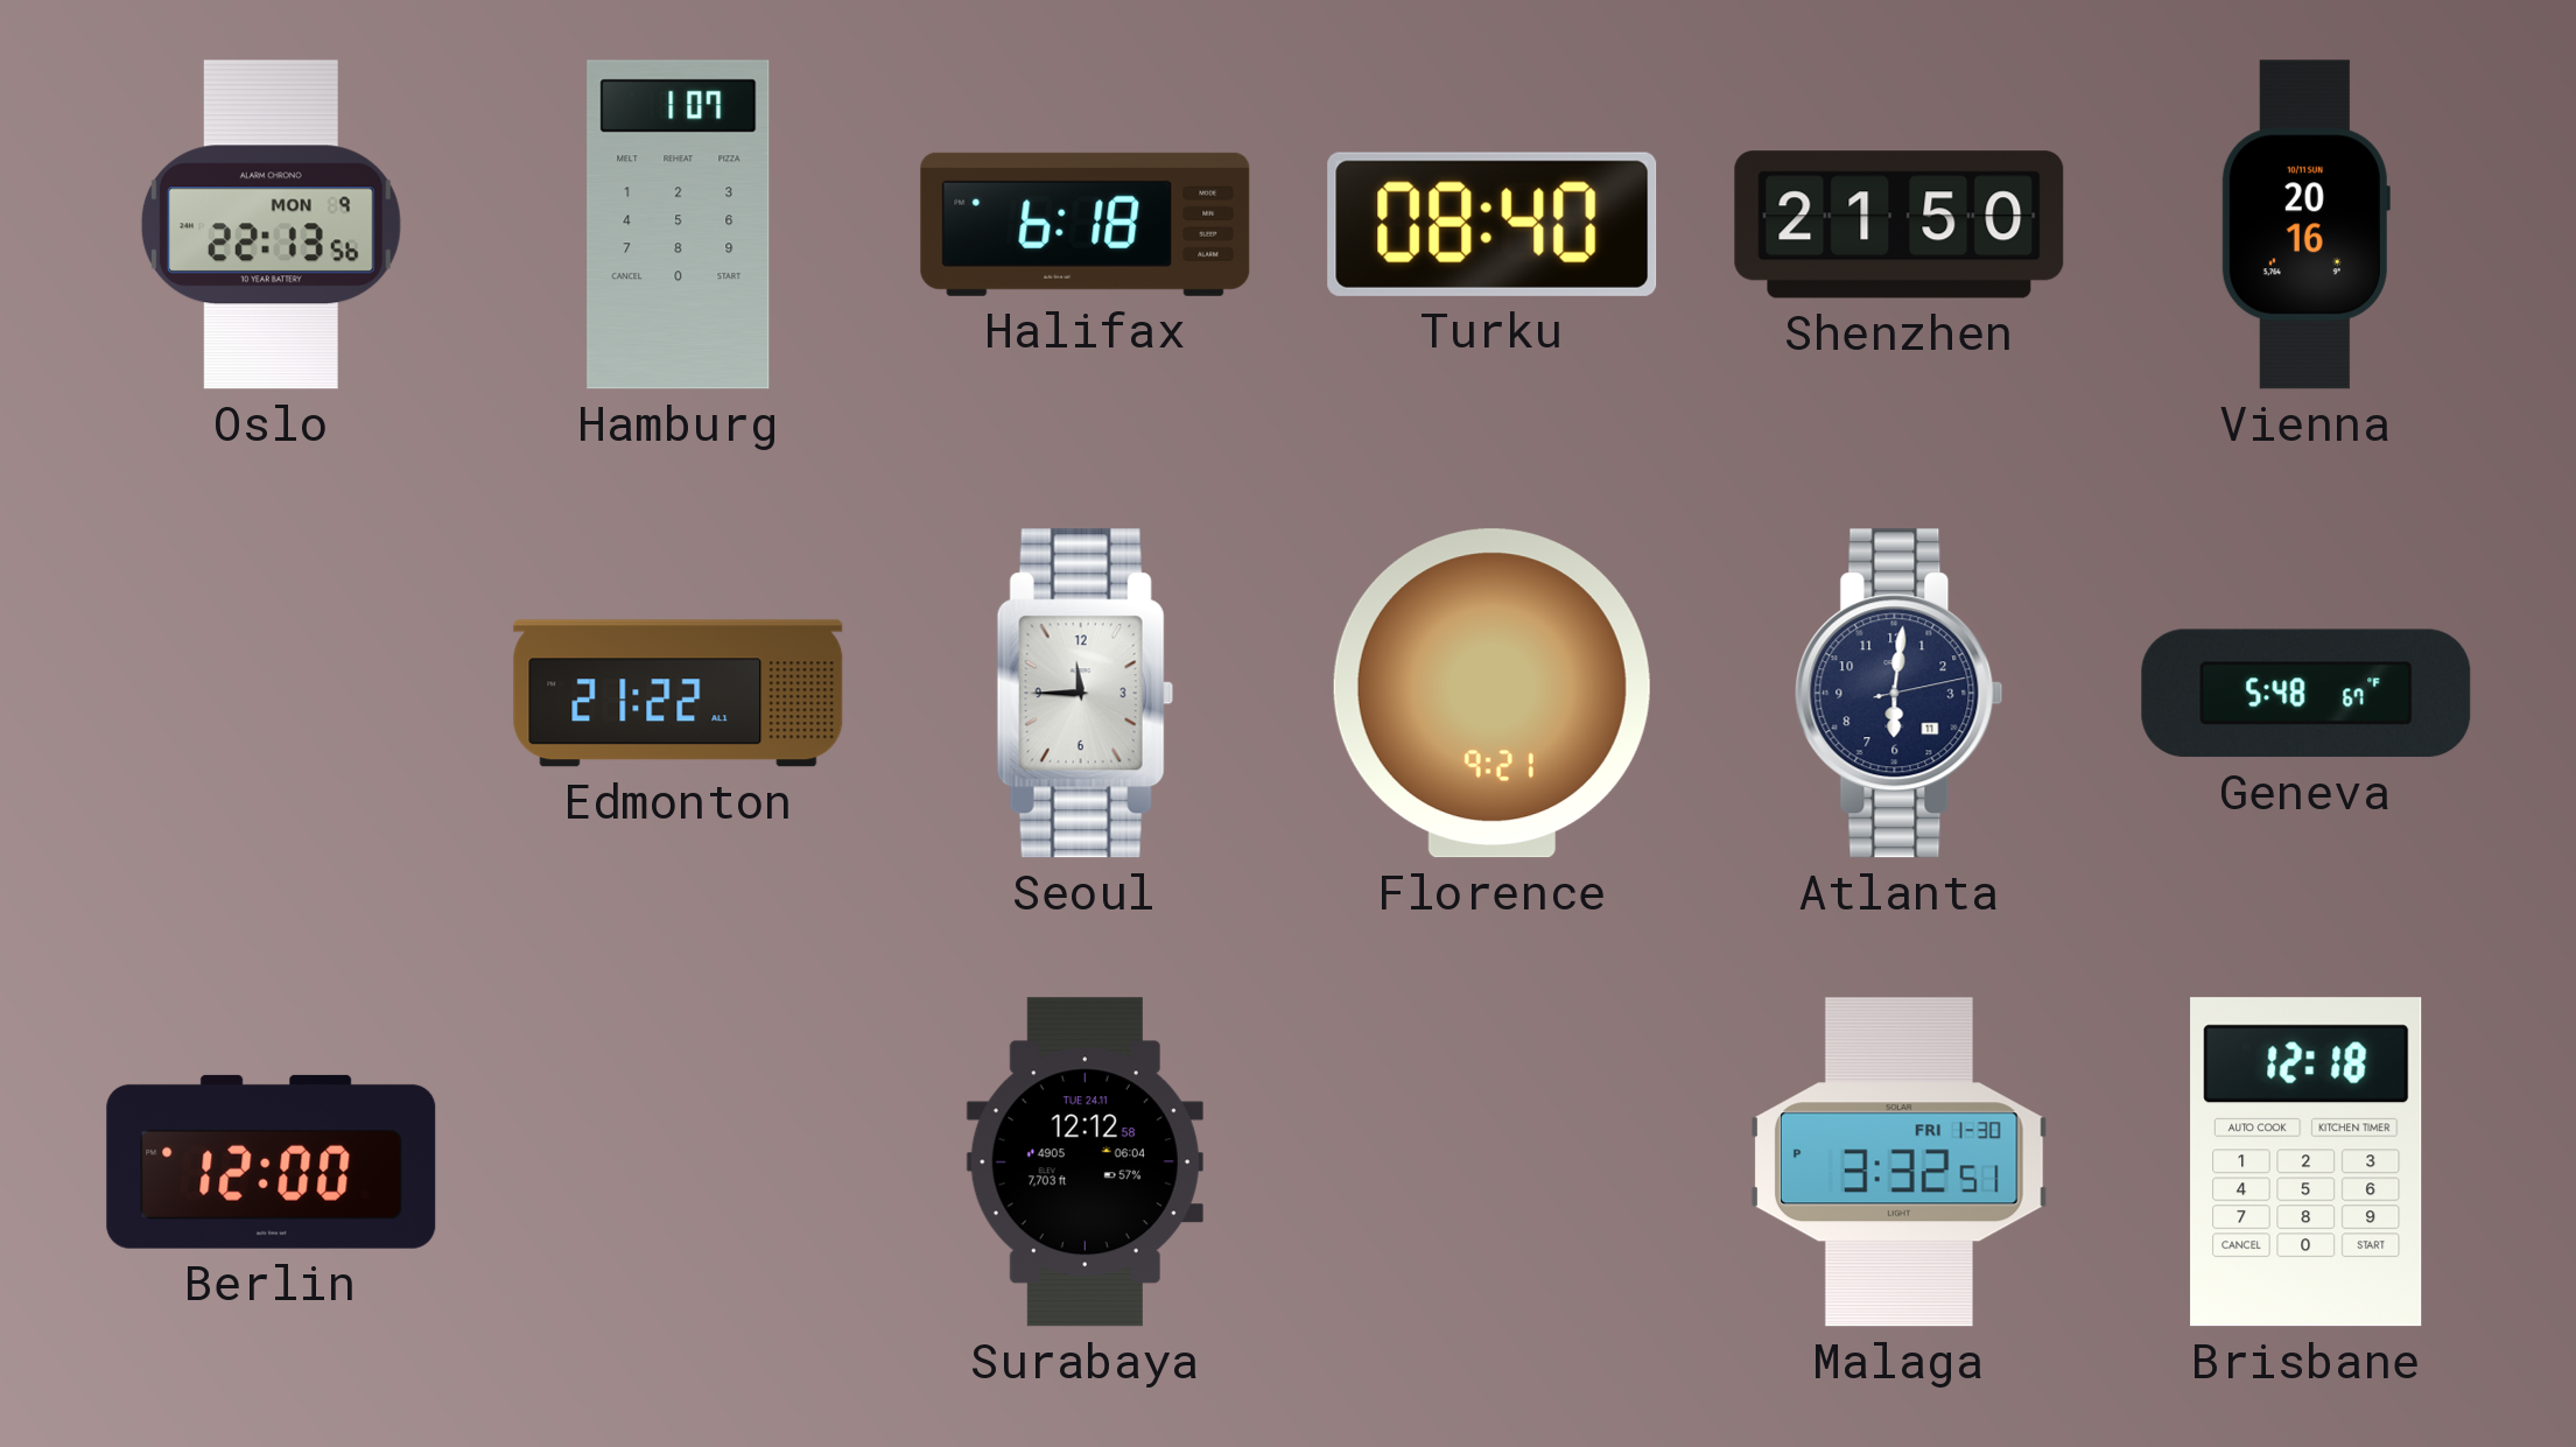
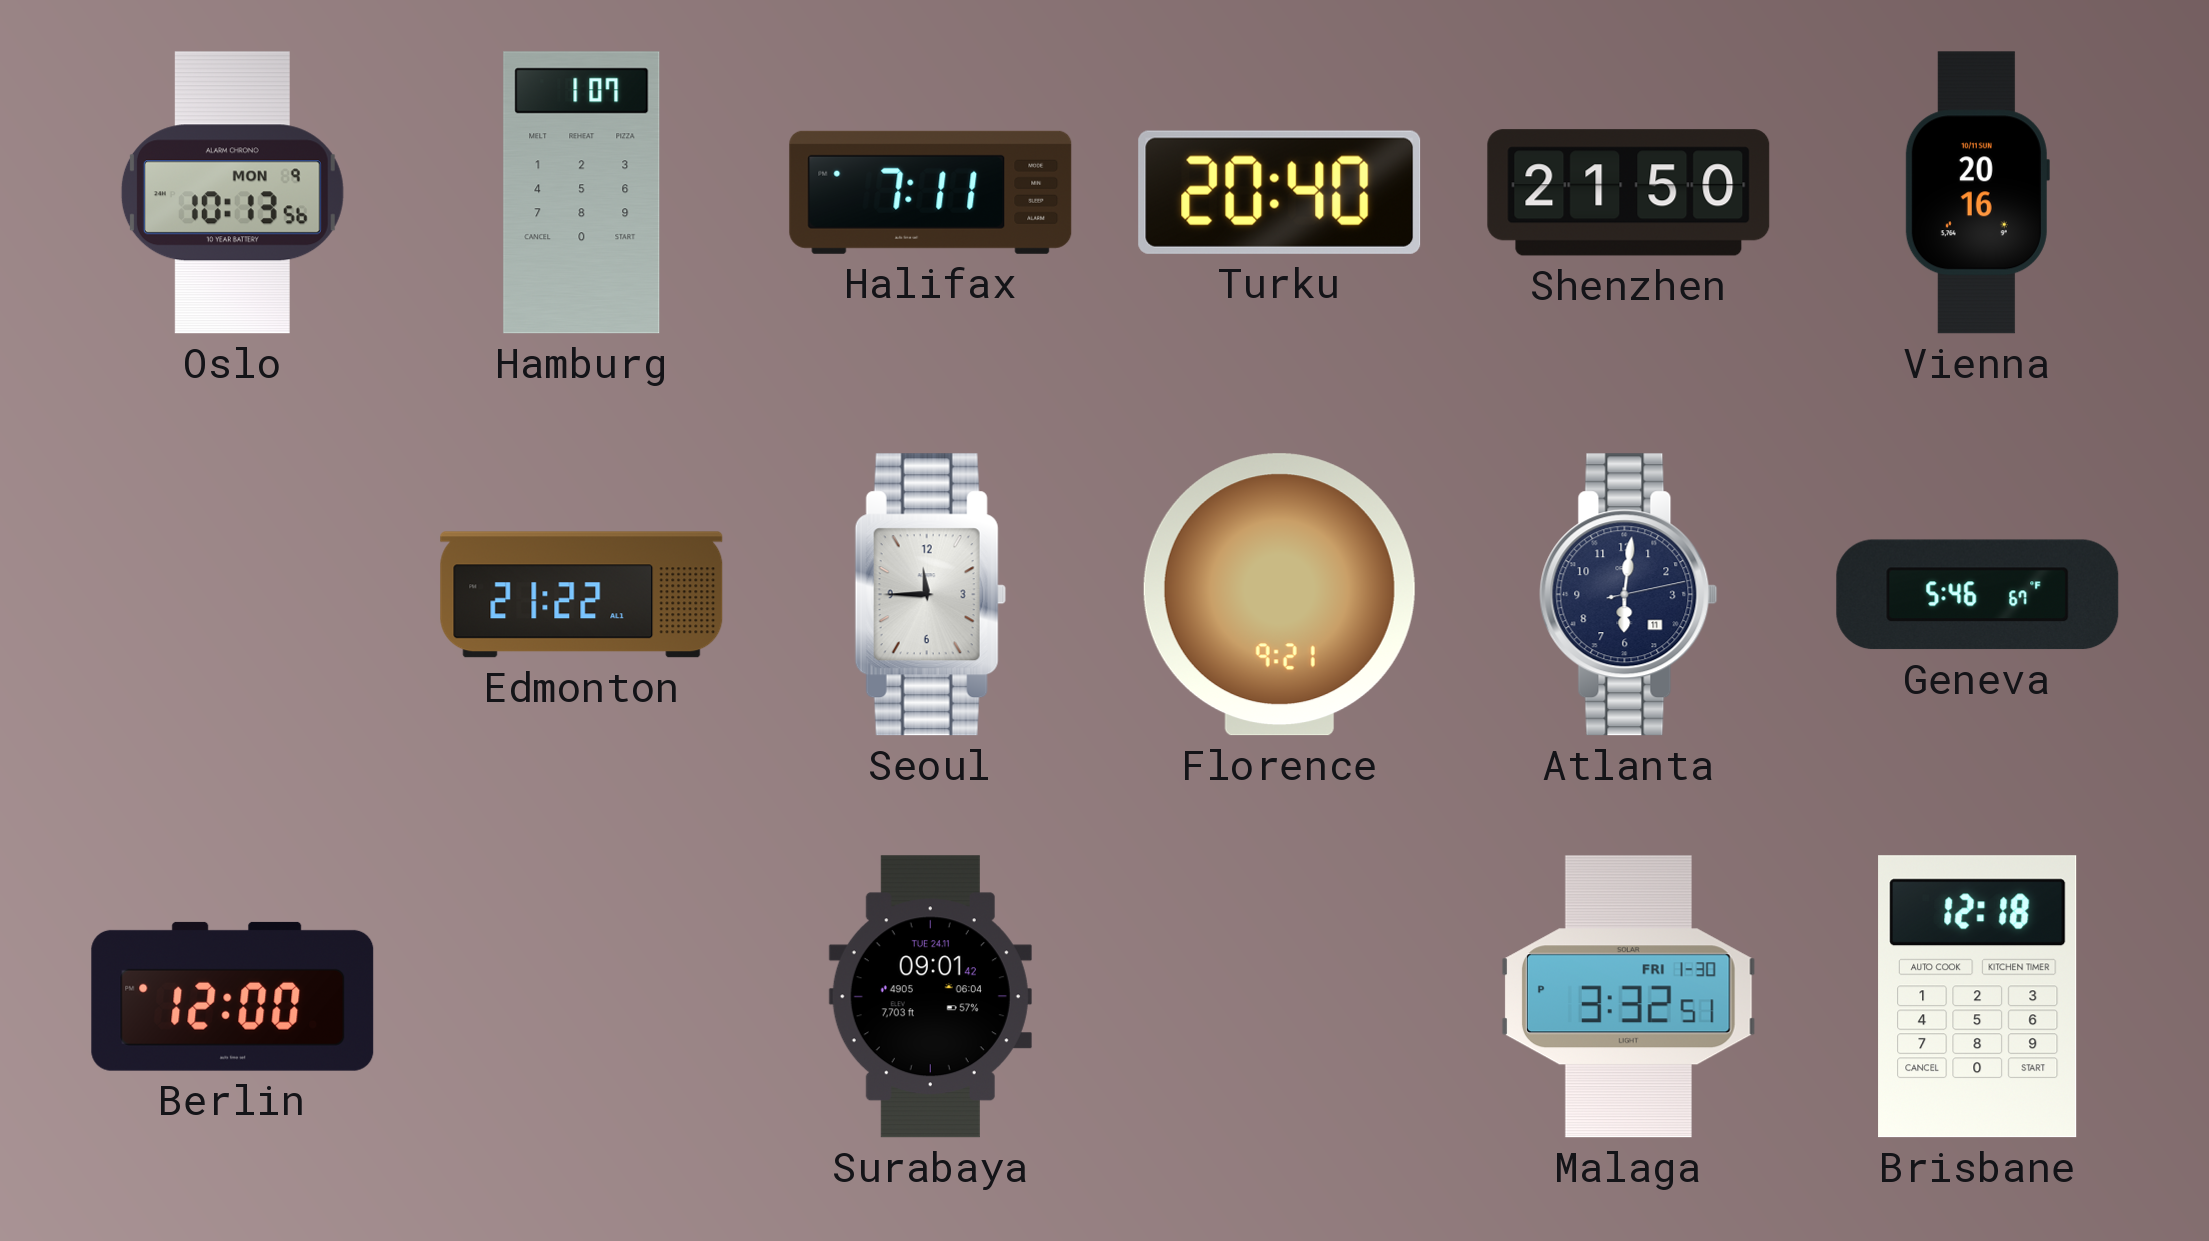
Oslo: 22:13 -> 10:13 (232, 193)
Halifax: 6:18 -> 7:11 (931, 192)
Turku: 08:40 -> 20:40 (1280, 192)
Geneva: 5:48 -> 5:46 (1978, 595)
Surabaya: 12:12 -> 09:01 (930, 997)
